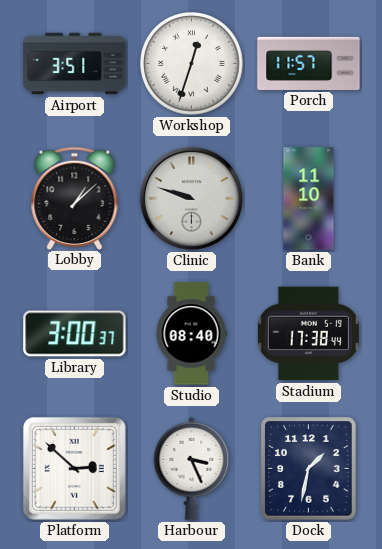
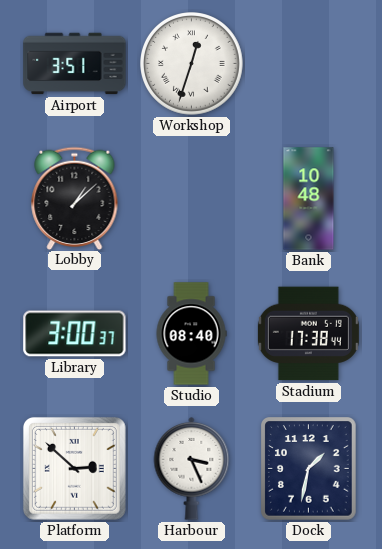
Porch: 11:57 -> none (309, 63)
Clinic: 9:48 -> none (191, 198)
Bank: 11:10 -> 10:48 (309, 199)
